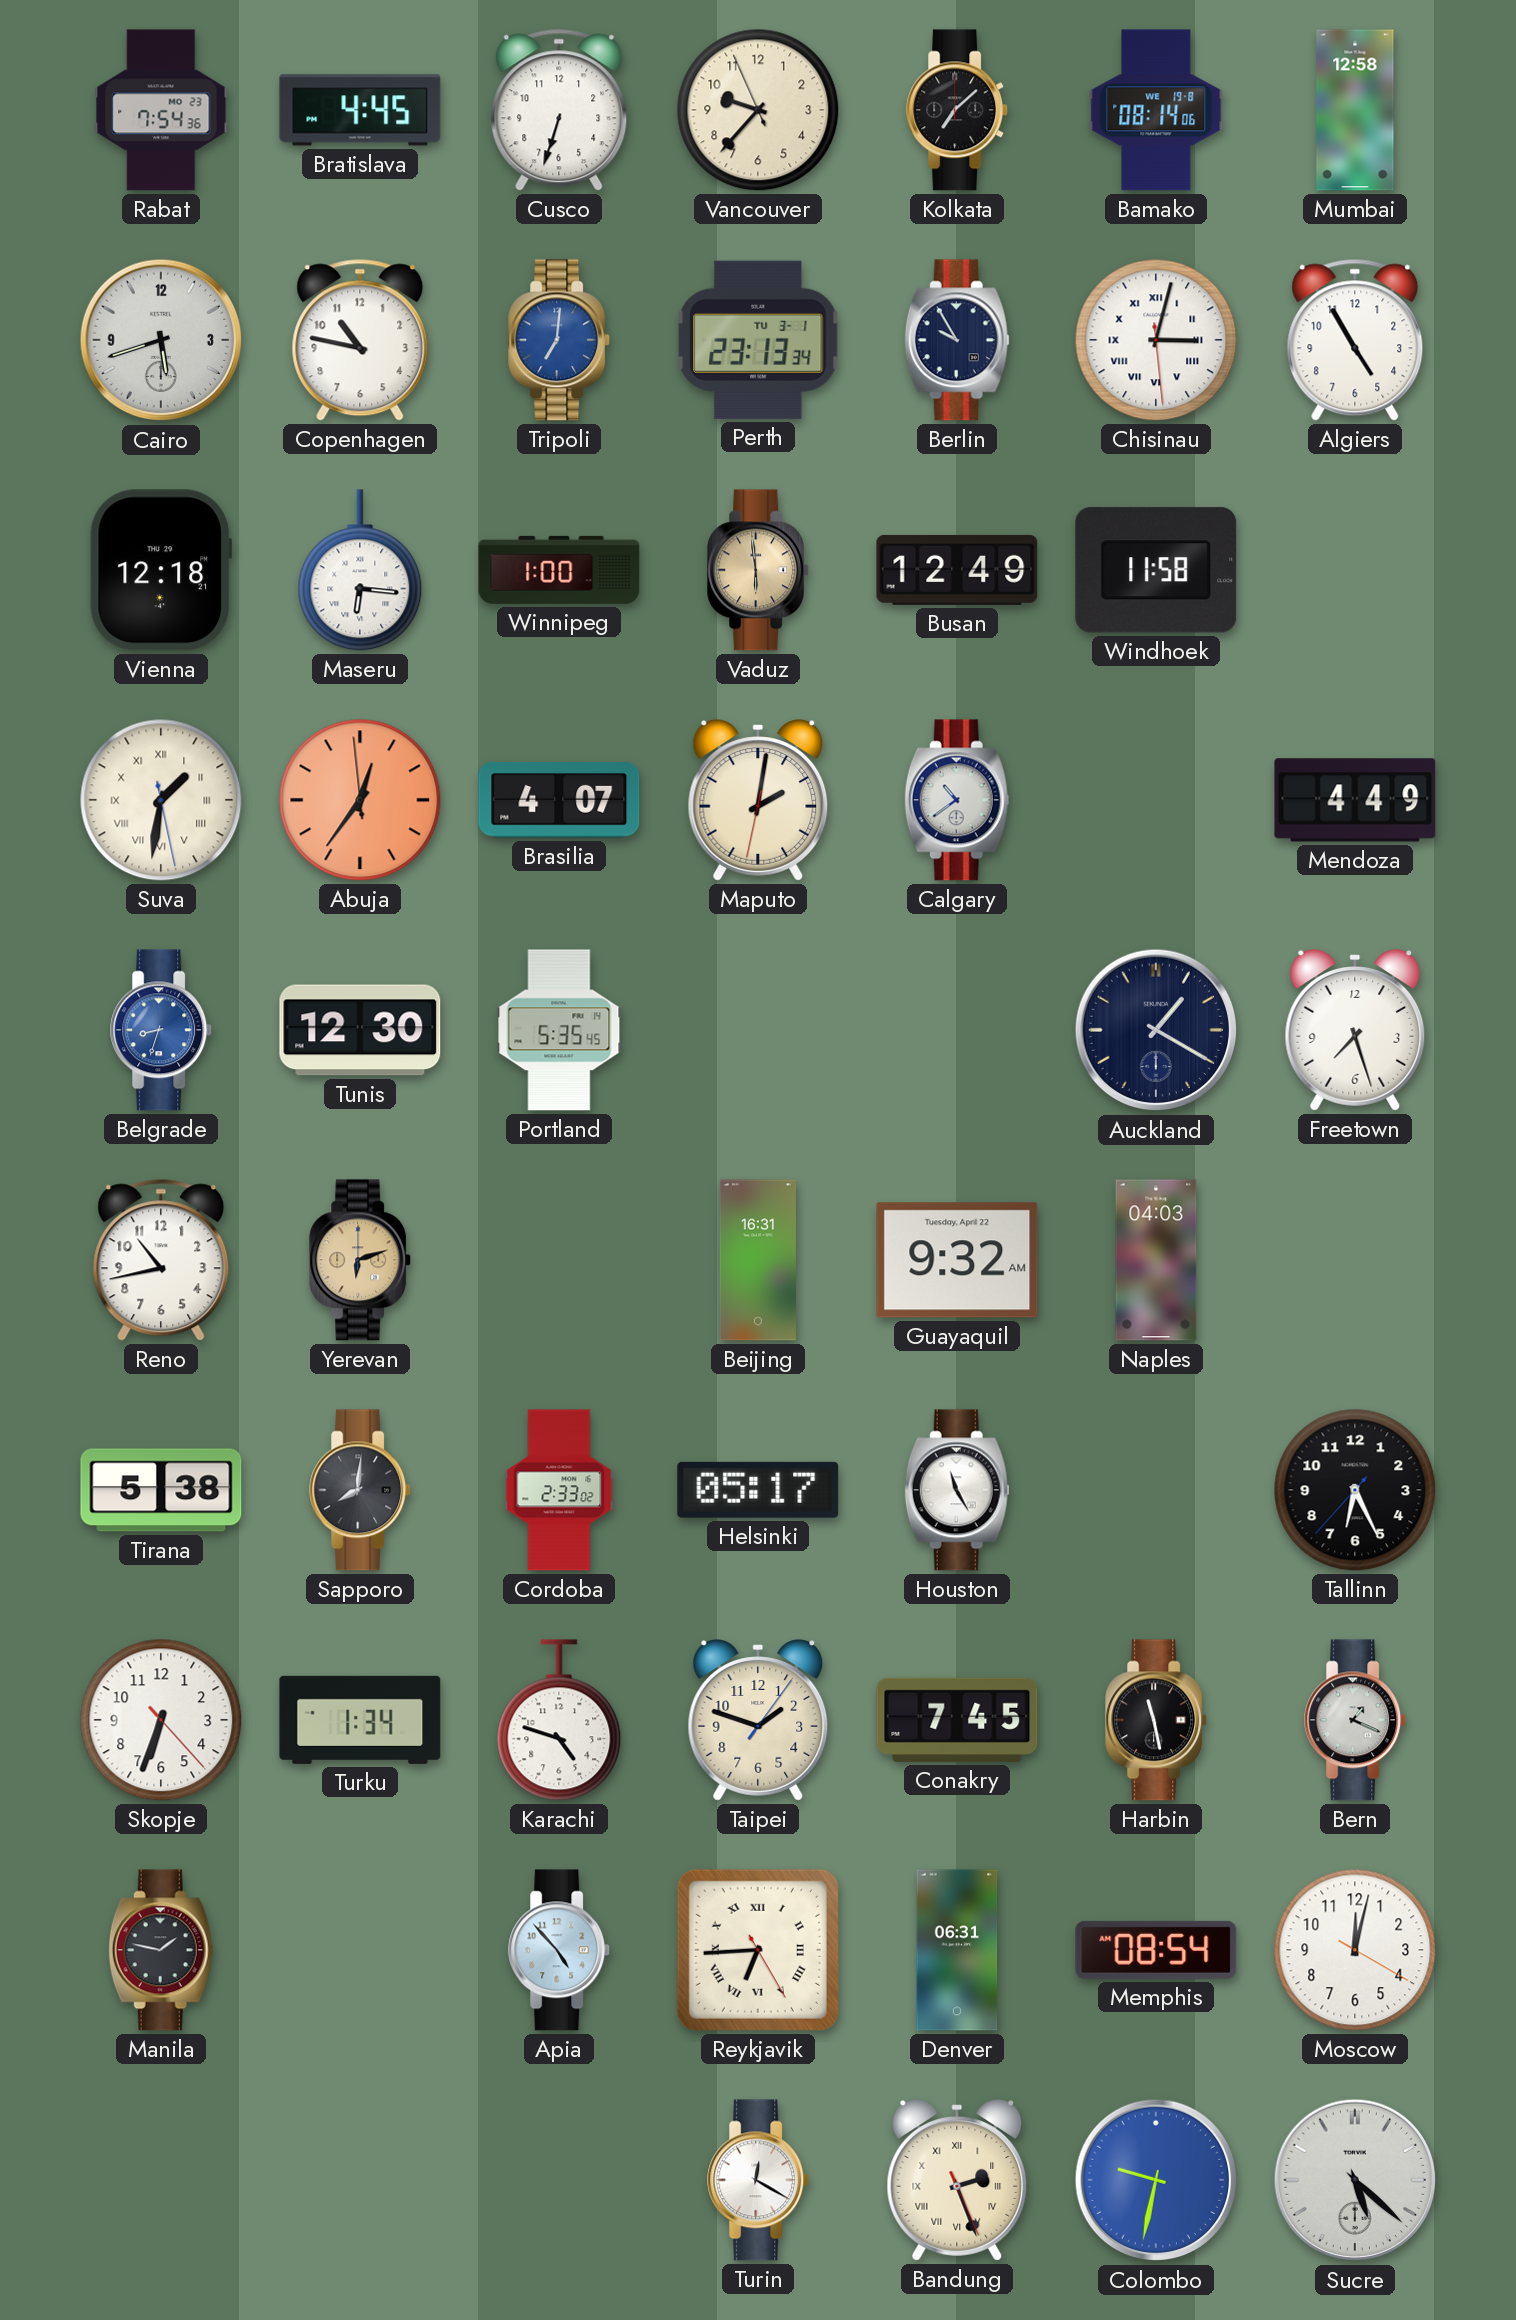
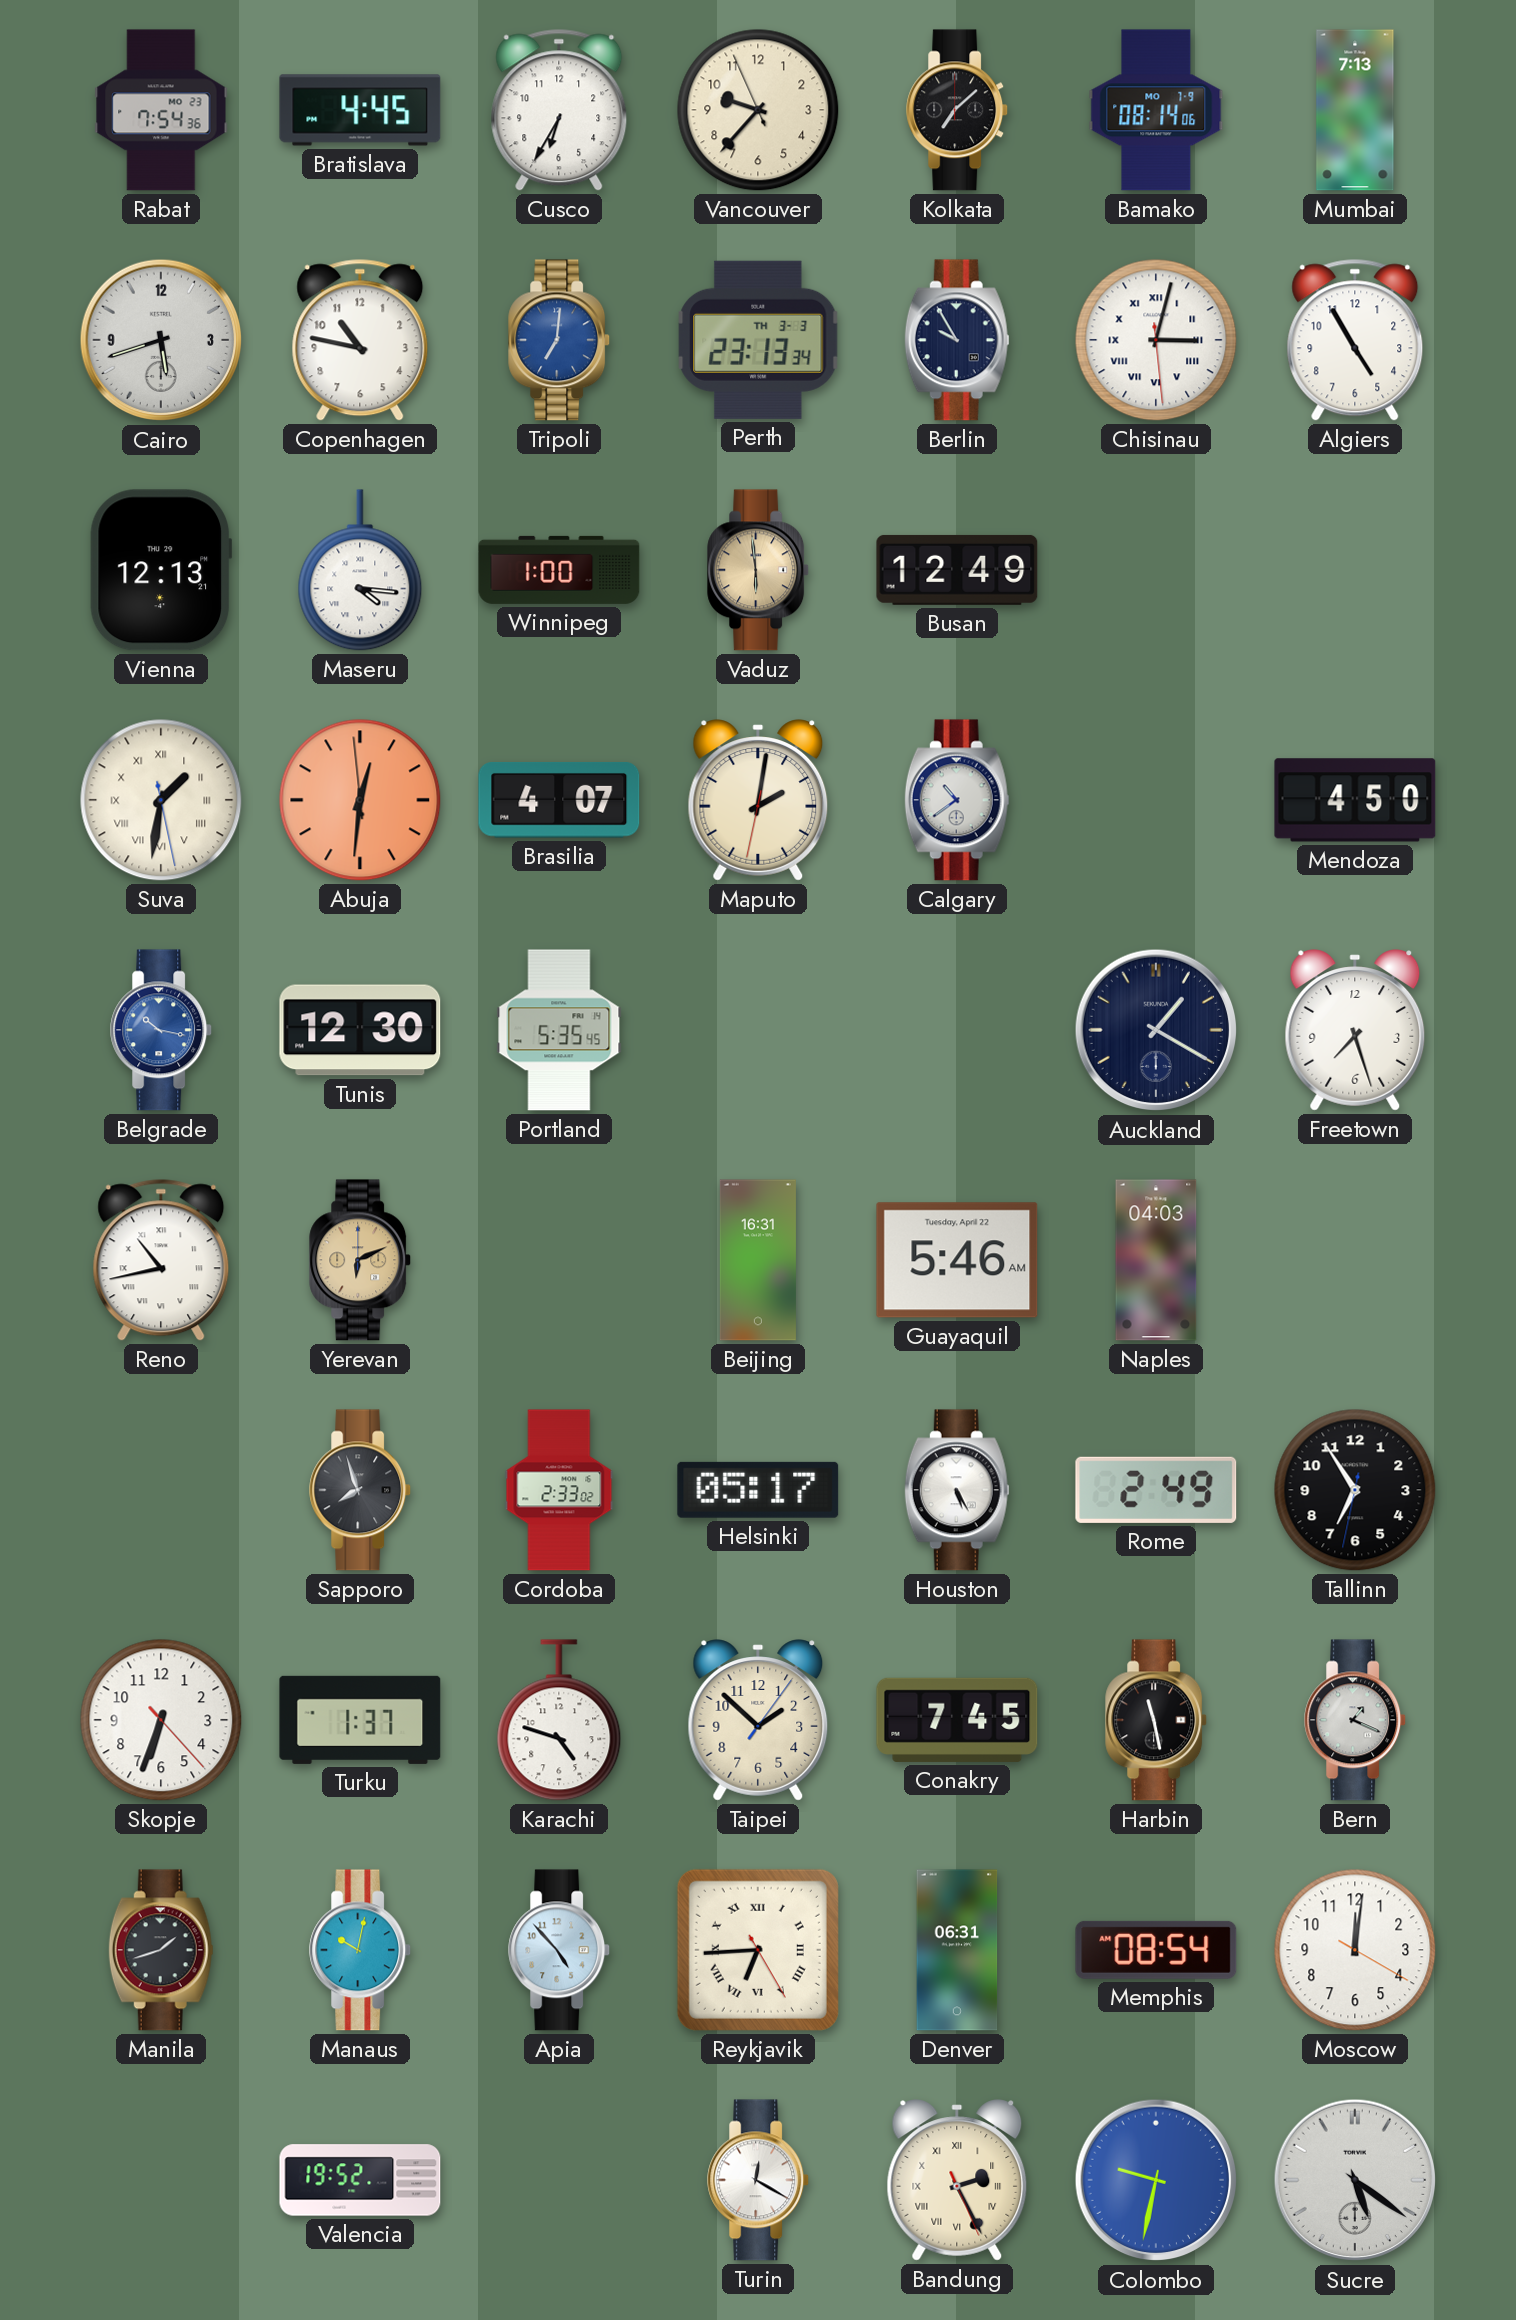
Cusco: 6:33 -> 6:35 (559, 110)
Bamako date: WE 19-8 -> MO 7-9 (1156, 110)
Mumbai: 12:58 -> 7:13 (1355, 110)
Perth date: TU 3-1 -> TH 3-3 (758, 340)
Vienna: 12:18 -> 12:13 (161, 570)
Maseru: 6:16 -> 4:16 (360, 570)
Windhoek: 11:58 -> none (1156, 570)
Abuja: 12:35 -> 12:30 (360, 800)
Mendoza: 4:49 -> 4:50 (1355, 800)
Belgrade: 8:33 -> 10:17 (162, 1030)
Reno numerals: Arabic -> Roman (161, 1260)
Yerevan: 6:12 -> 6:11 (361, 1260)
Guayaquil: 9:32 -> 5:46 (957, 1260)
Tirana: 5:38 -> none (161, 1490)
Sapporo: 8:01 -> 7:57 (361, 1490)
Houston: 11:25 -> 5:25 (957, 1490)
Rome: none -> 2:49 (1156, 1490)
Tallinn: 6:25 -> 6:54 (1355, 1490)
Turku: 1:34 -> 1:37 (360, 1720)
Taipei: 1:48 -> 1:52 (758, 1720)
Manila: 1:47 -> 1:42 (161, 1950)
Manaus: none -> 10:02 (361, 1950)
Moscow: 12:02 -> 12:01 (1355, 1950)
Valencia: none -> 19:52 (360, 2180)
Bandung: 2:26 -> 2:25 (957, 2180)
Sucre: 5:22 -> 5:21 (1355, 2180)
